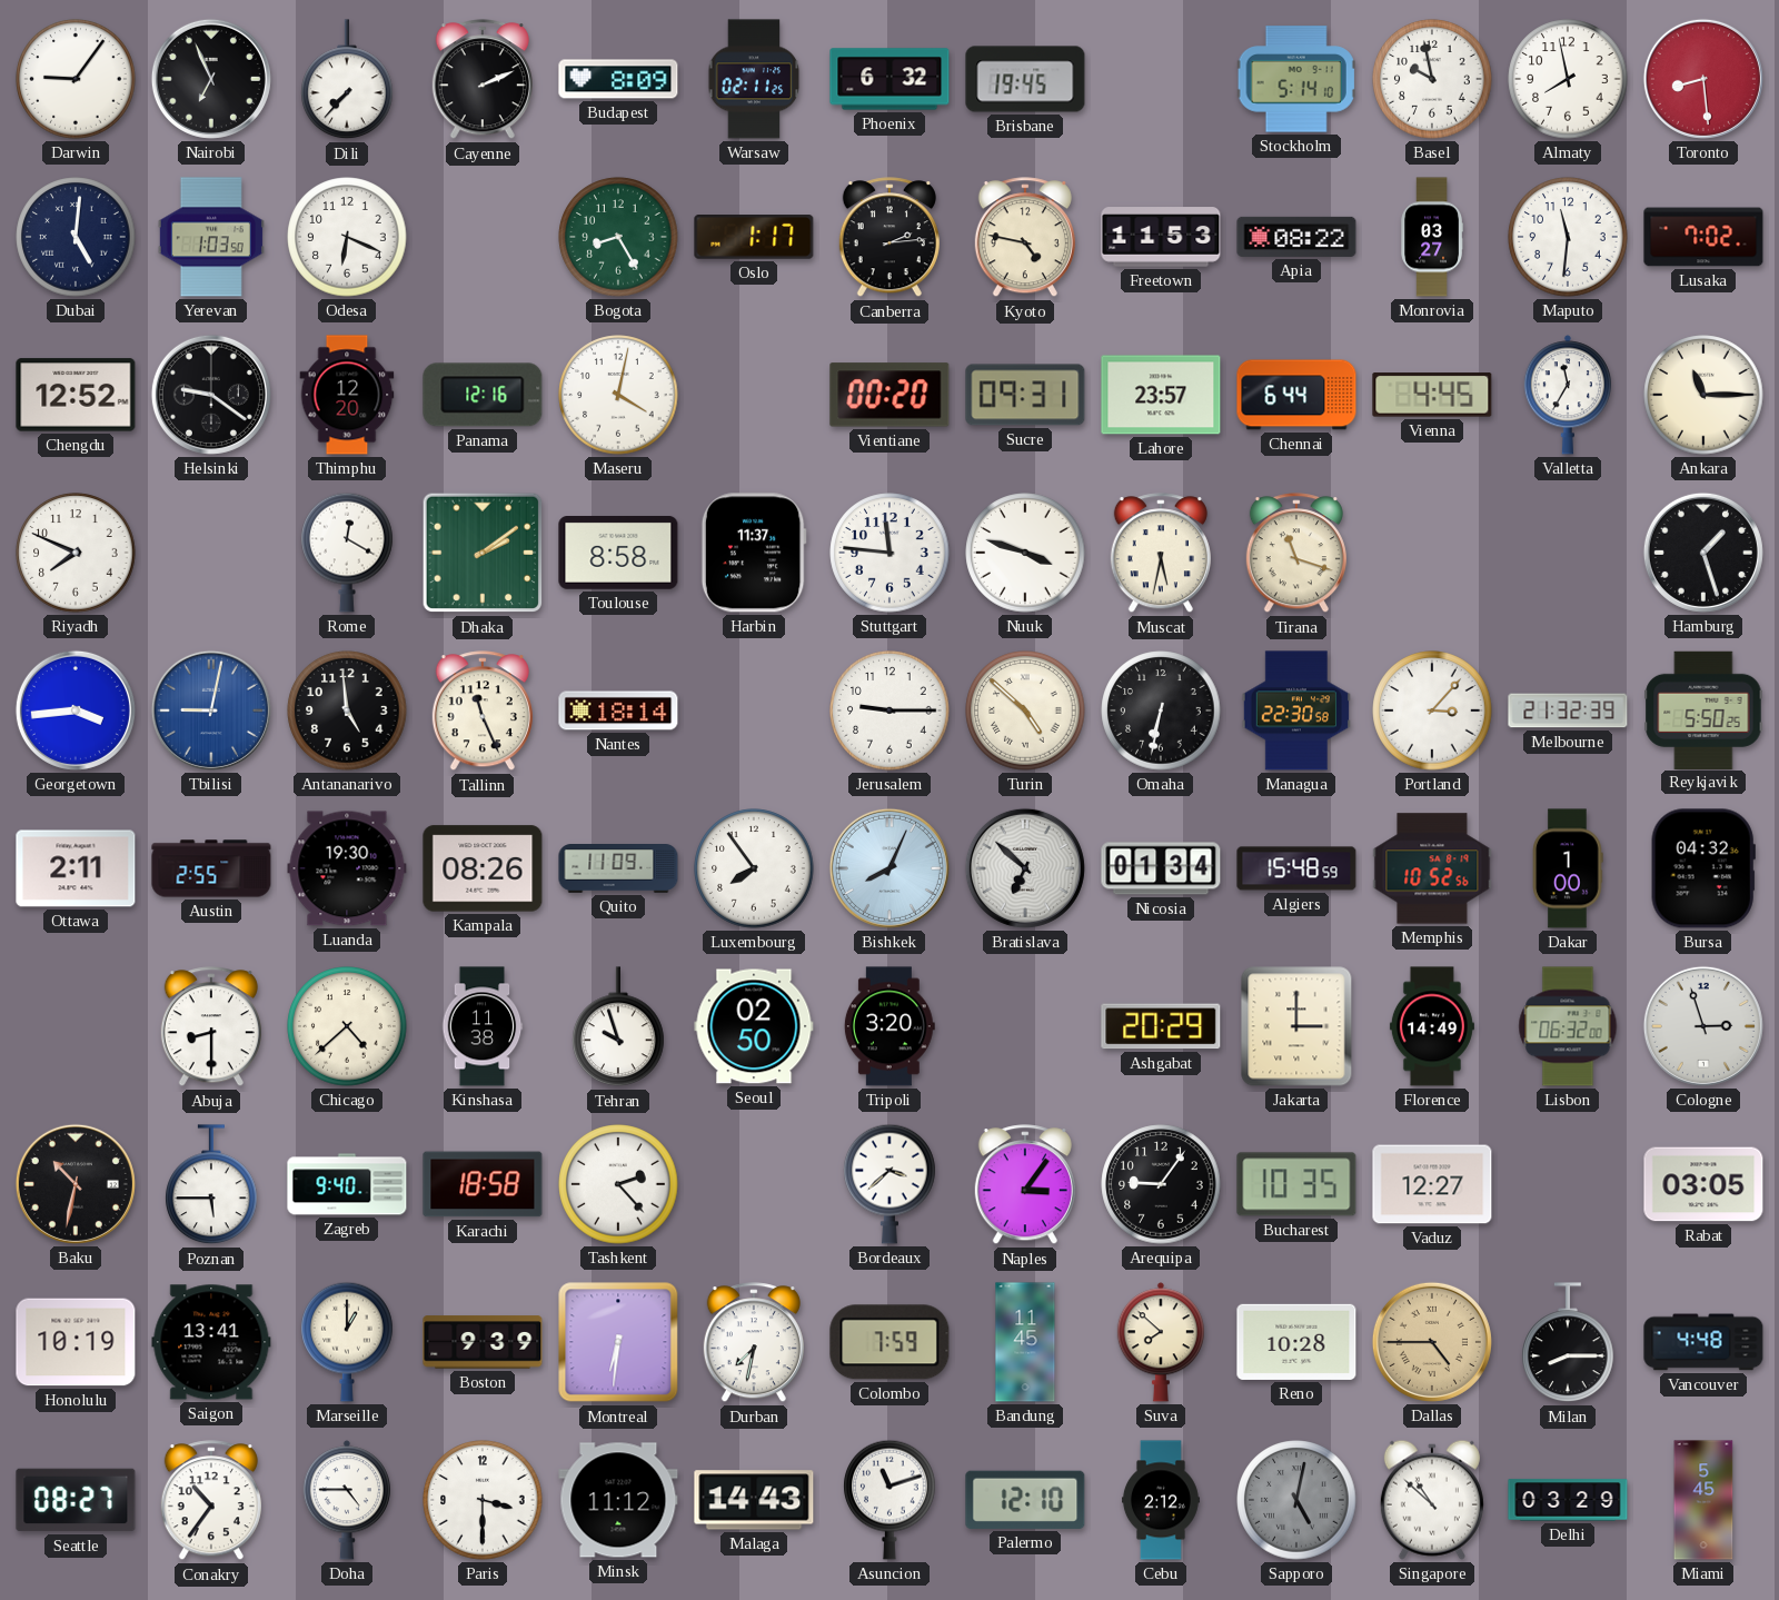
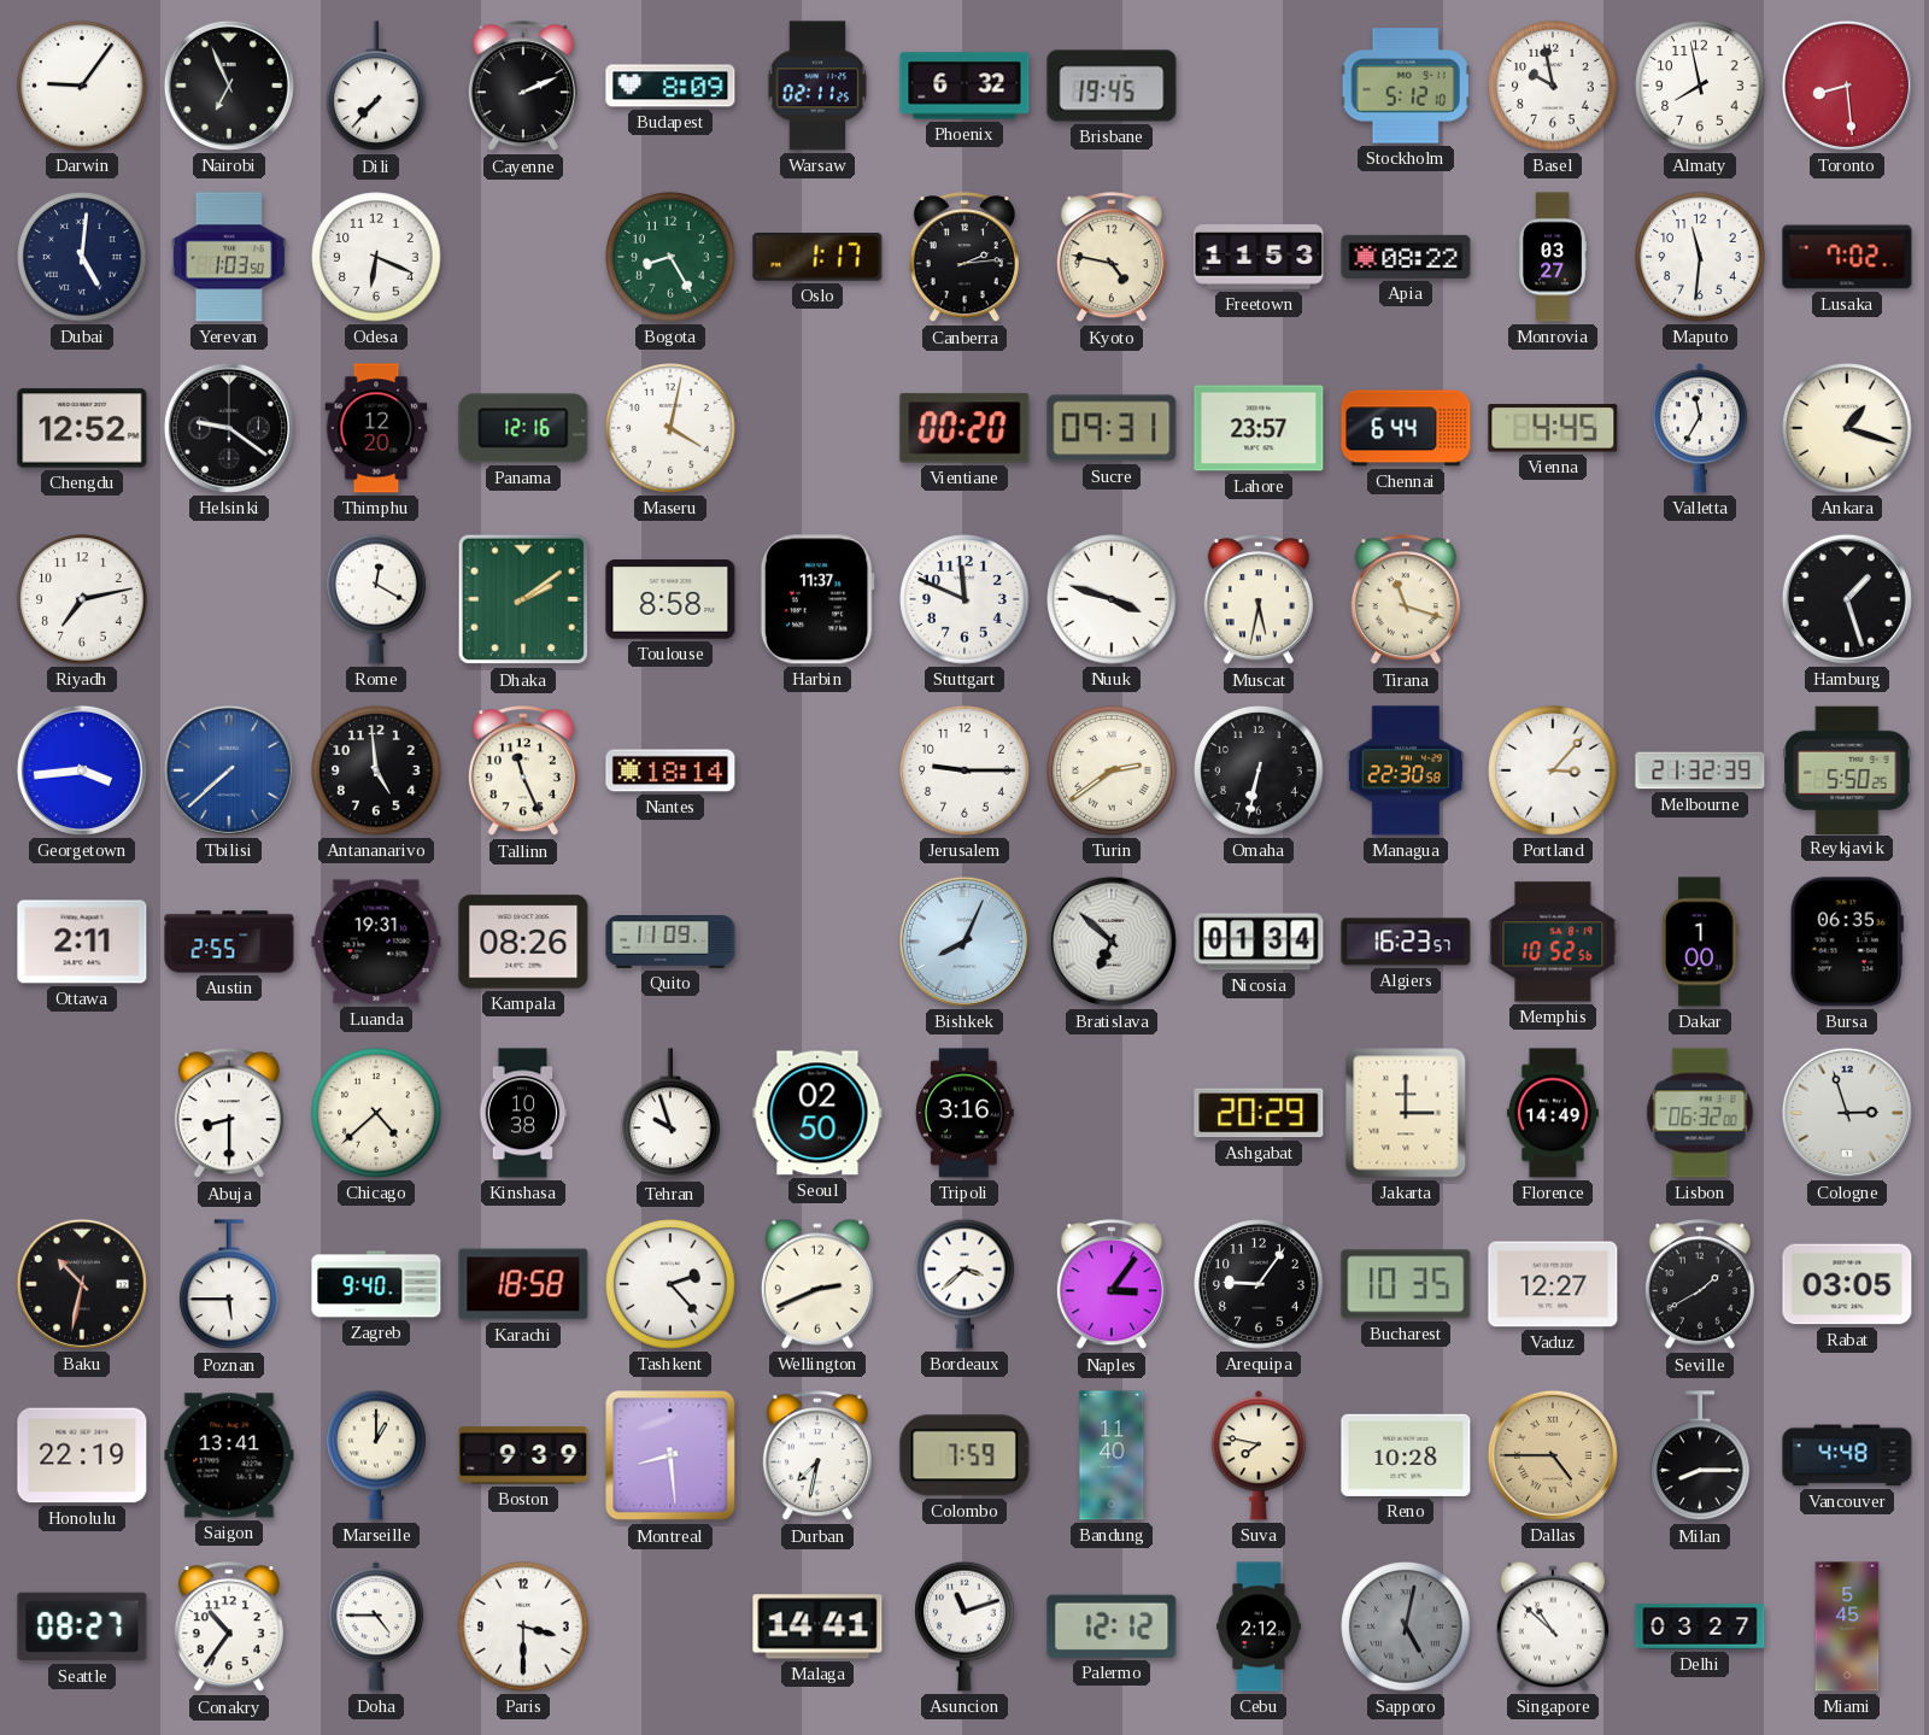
Stockholm: 5:14 -> 5:12 (1406, 86)
Ankara: 11:15 -> 1:18 (1847, 428)
Riyadh: 7:49 -> 7:13 (82, 599)
Stuttgart: 11:46 -> 11:49 (964, 599)
Tbilisi: 9:02 -> 7:38 (229, 770)
Turin: 4:52 -> 2:39 (1112, 770)
Luanda: 19:30 -> 19:31 (376, 942)
Luxembourg: 7:54 -> none (754, 868)
Algiers: 15:48 -> 16:23 (1406, 942)
Bursa: 04:32 -> 06:35 (1847, 942)
Kinshasa: 11:38 -> 10:38 (523, 1113)
Tripoli: 3:20 -> 3:16 (964, 1113)
Wellington: none -> 2:41 (817, 1284)
Seville: none -> 1:40 (1700, 1285)
Honolulu: 10:19 -> 22:19 (82, 1455)
Montreal: 6:31 -> 8:29 (670, 1455)
Bandung: 11:45 -> 11:40 (1112, 1455)
Suva: 7:52 -> 7:47 (1257, 1455)
Minsk: 11:12 -> none (618, 1500)
Malaga: 14:43 -> 14:41 (817, 1626)
Palermo: 12:10 -> 12:12 (1112, 1626)
Delhi: 03:29 -> 03:27 (1700, 1626)
